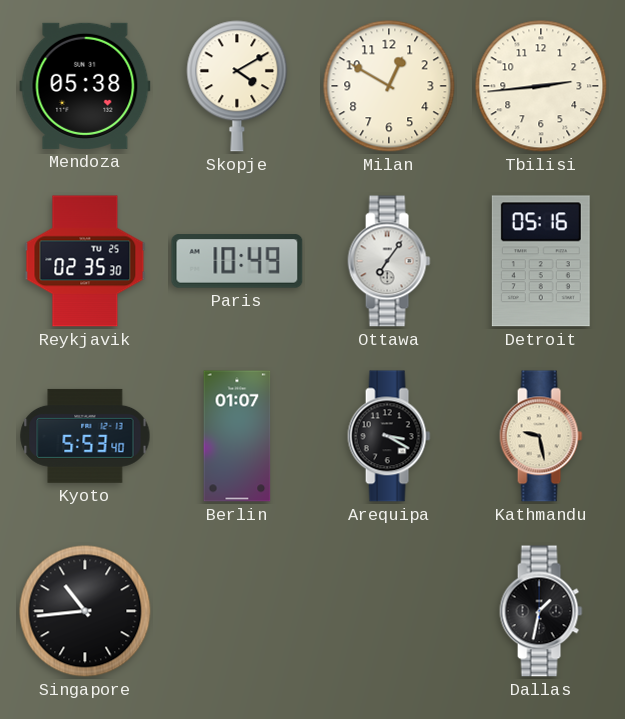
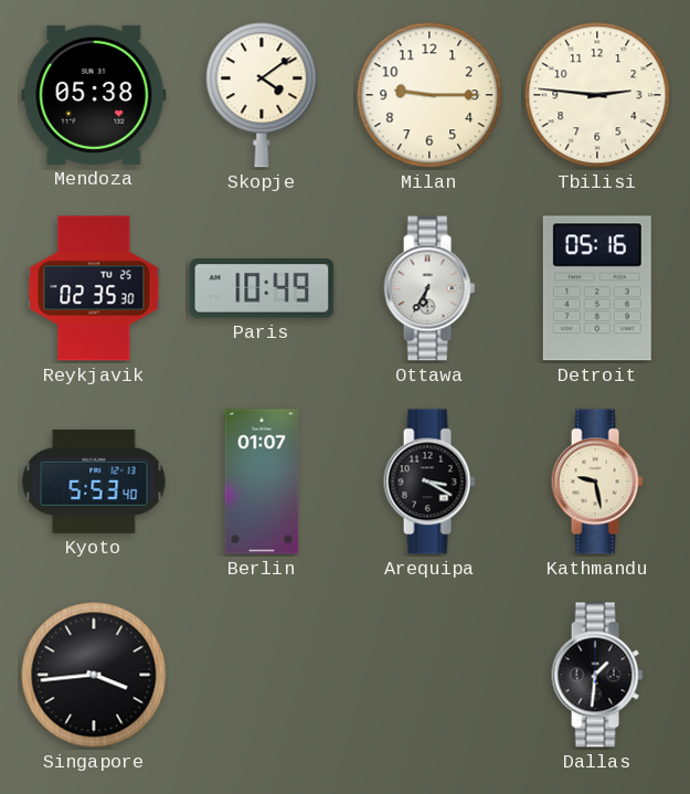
Skopje: 4:10 -> 4:09 (262, 95)
Milan: 12:50 -> 9:15 (429, 95)
Tbilisi: 2:44 -> 2:46 (597, 95)
Ottawa: 7:06 -> 6:35 (429, 288)
Singapore: 10:44 -> 3:44 (94, 675)
Dallas: 1:32 -> 1:31 (597, 675)
